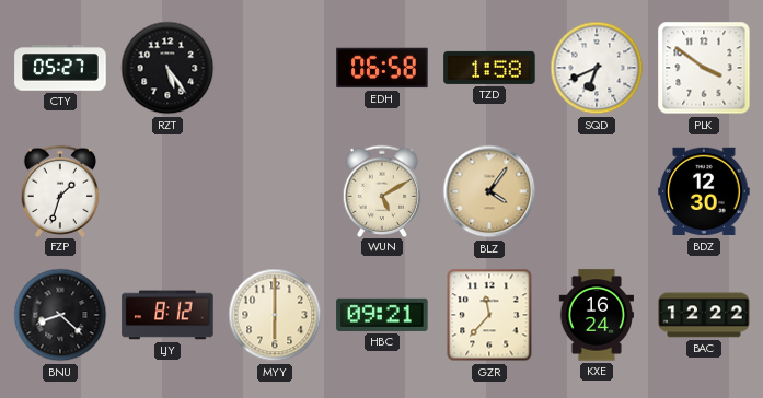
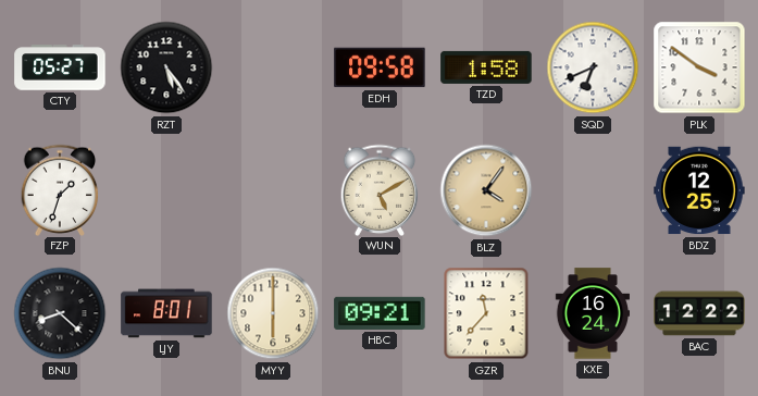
EDH: 06:58 -> 09:58 (380, 67)
BDZ: 12:30 -> 12:25 (699, 190)
LJY: 8:12 -> 8:01 (166, 313)
